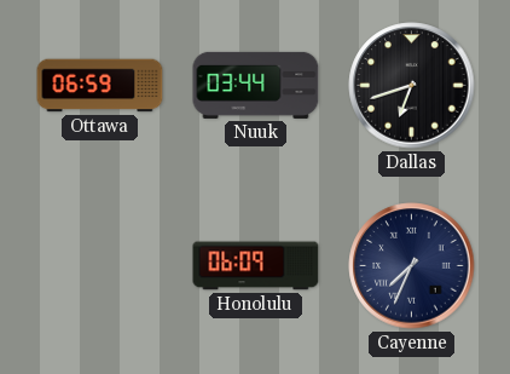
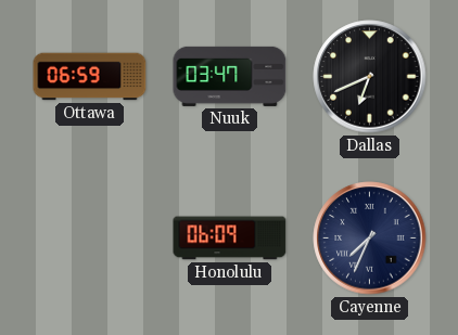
Nuuk: 03:44 -> 03:47 (230, 76)
Dallas: 6:42 -> 6:41 (370, 77)
